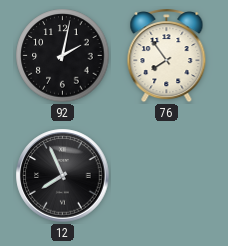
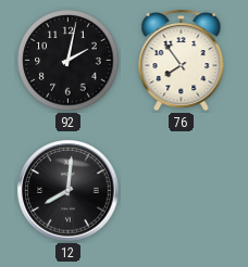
12: 7:56 -> 8:01 (69, 191)
